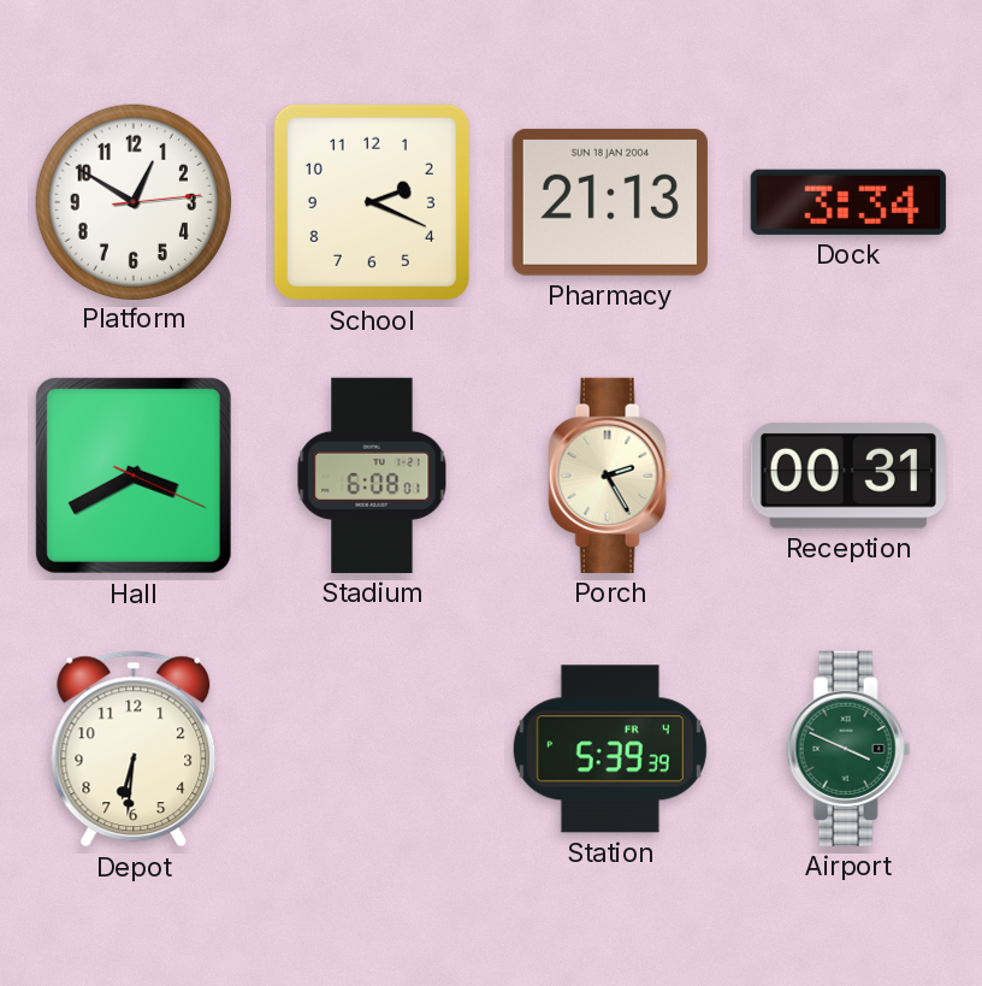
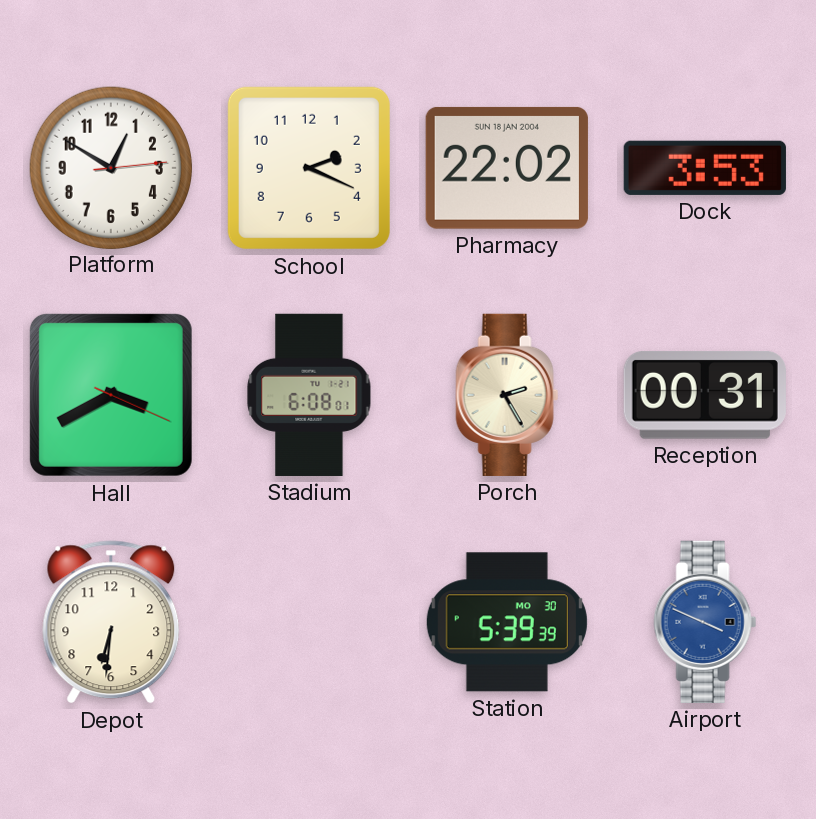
Pharmacy: 21:13 -> 22:02 (507, 168)
Dock: 3:34 -> 3:53 (705, 168)
Station date: FR 4 -> MO 30 (507, 622)
Airport dial: green -> blue (705, 622)
